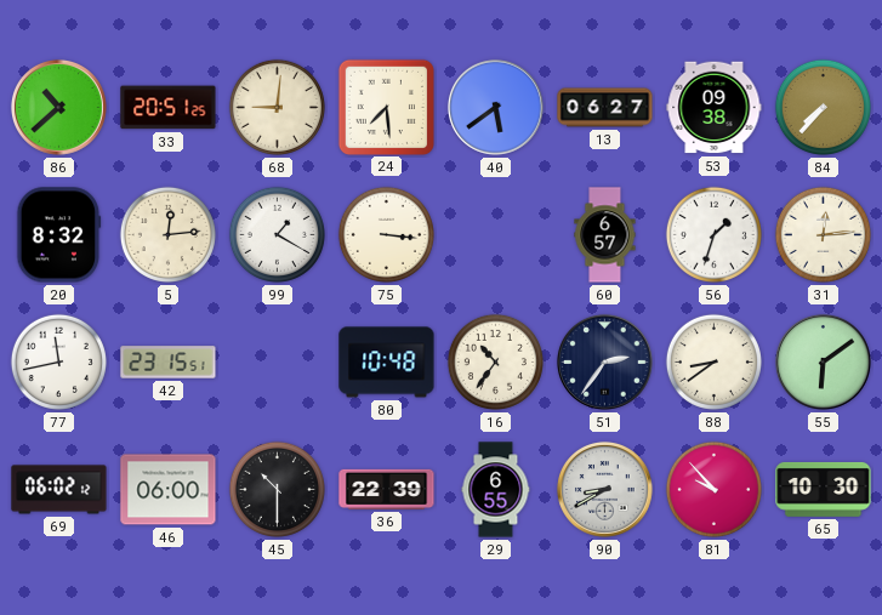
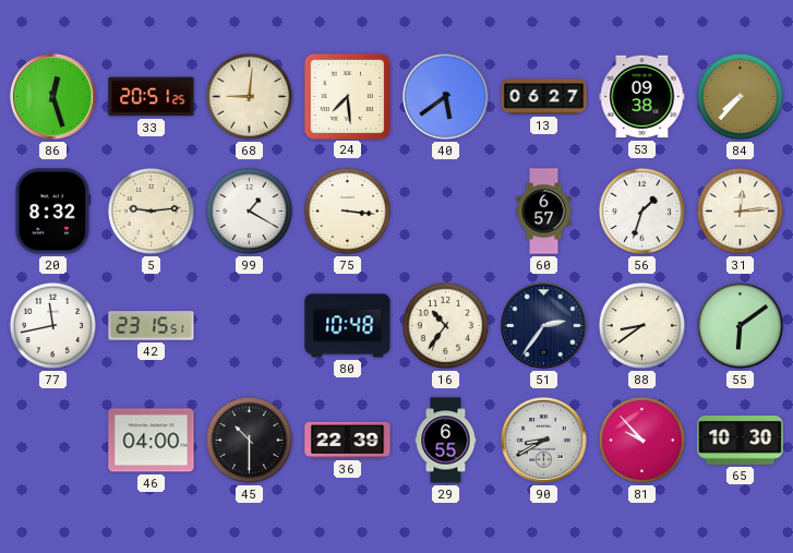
86: 10:38 -> 12:27 (52, 96)
5: 12:14 -> 9:14 (151, 211)
69: 06:02 -> none (59, 490)
46: 06:00 -> 04:00 (152, 441)
